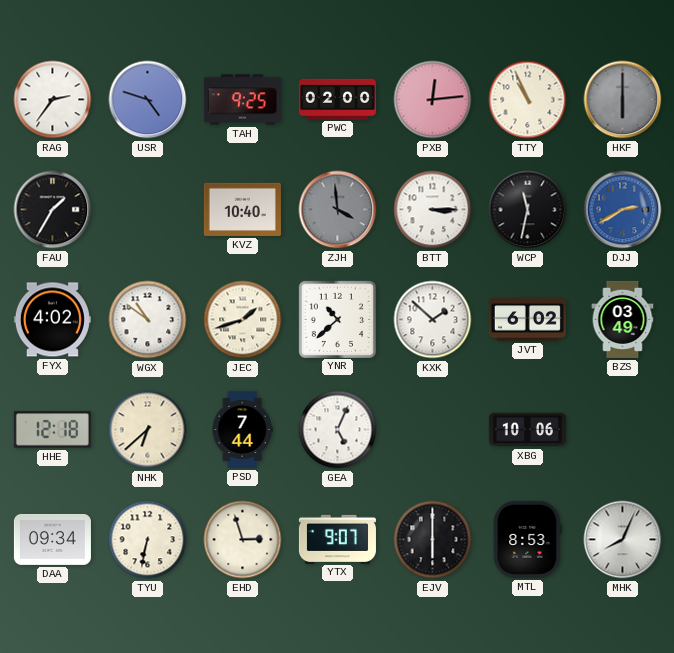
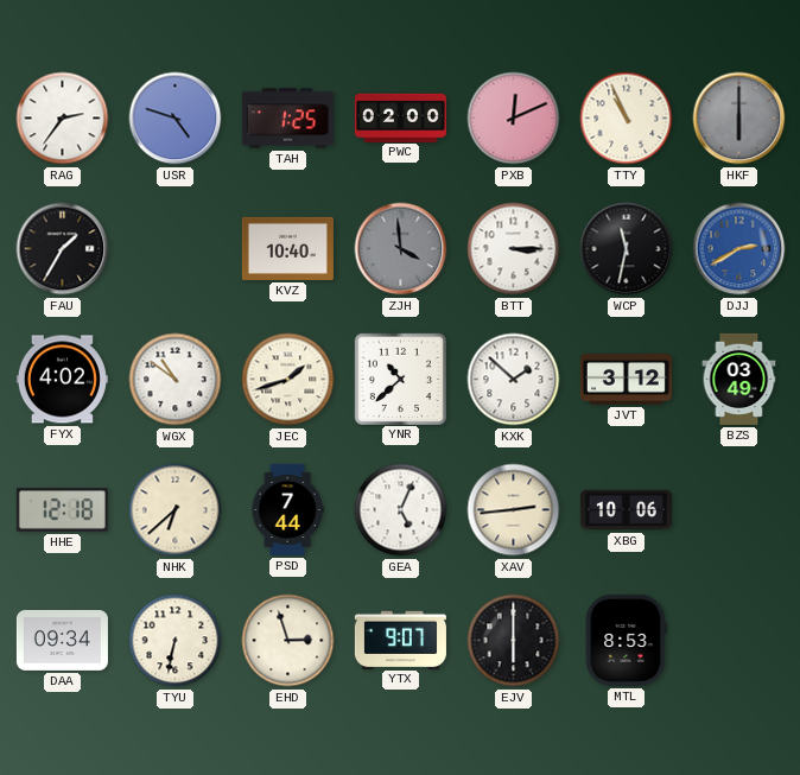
TAH: 9:25 -> 1:25 (287, 119)
PXB: 12:14 -> 12:11 (514, 119)
JVT: 6:02 -> 3:12 (626, 380)
XAV: none -> 2:44 (514, 510)
MHK: 8:04 -> none (623, 540)
